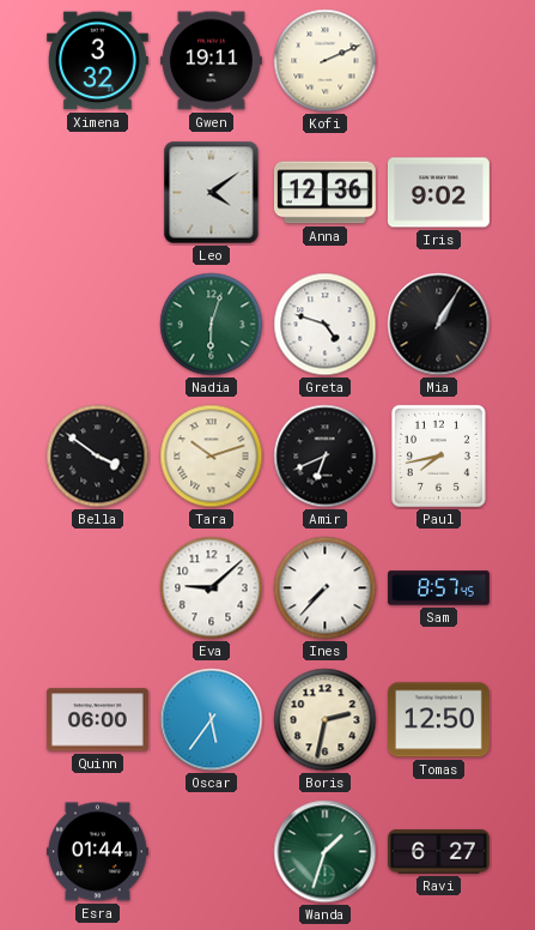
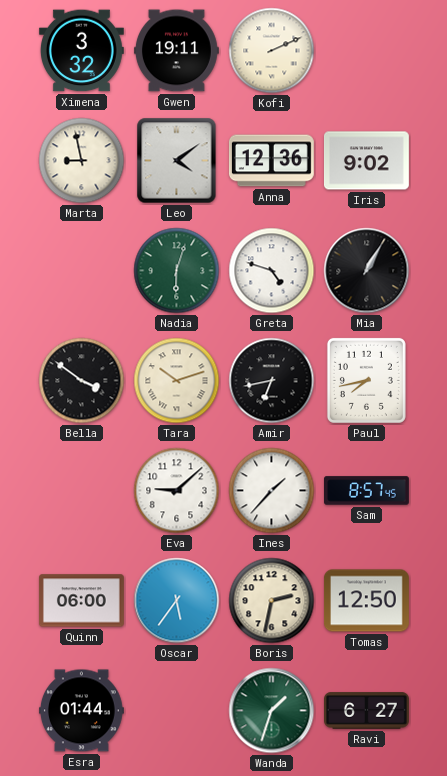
Marta: none -> 8:58 (82, 161)
Amir: 6:41 -> 6:43 (272, 381)
Ines: 7:37 -> 1:37 (272, 491)
